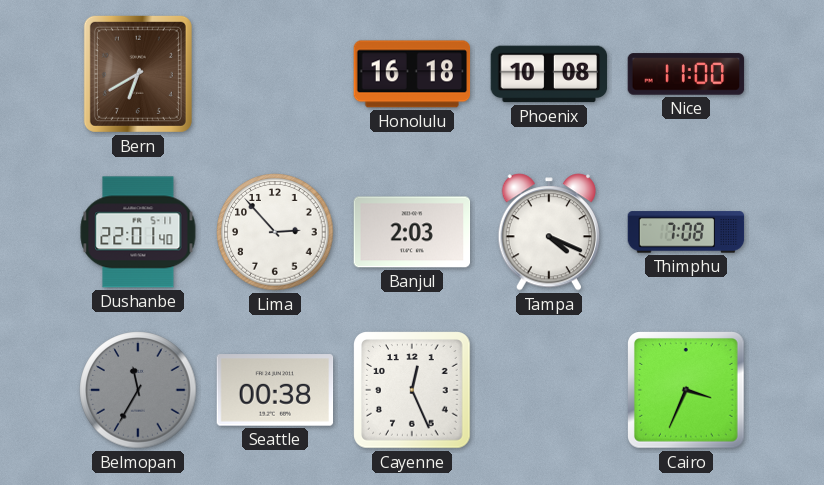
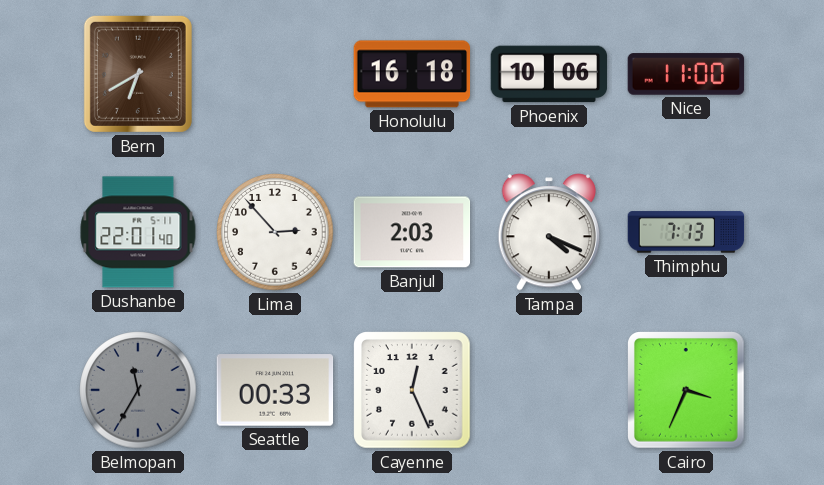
Phoenix: 10:08 -> 10:06 (549, 74)
Thimphu: 7:08 -> 7:13 (686, 232)
Seattle: 00:38 -> 00:33 (275, 390)
